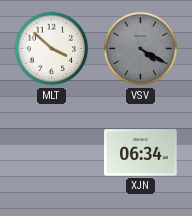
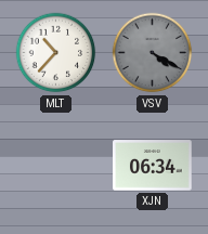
MLT: 3:52 -> 10:37 (56, 53)
